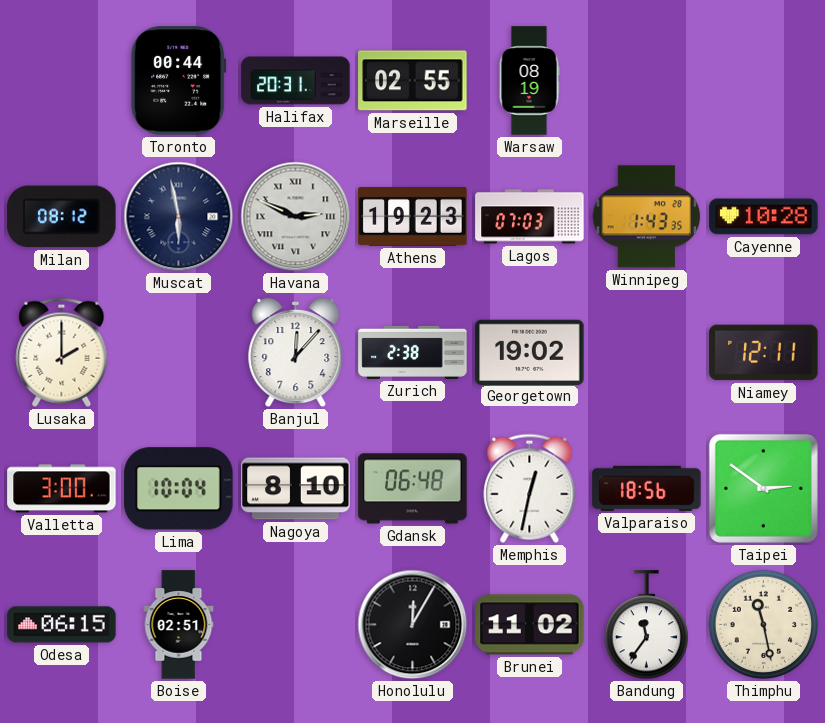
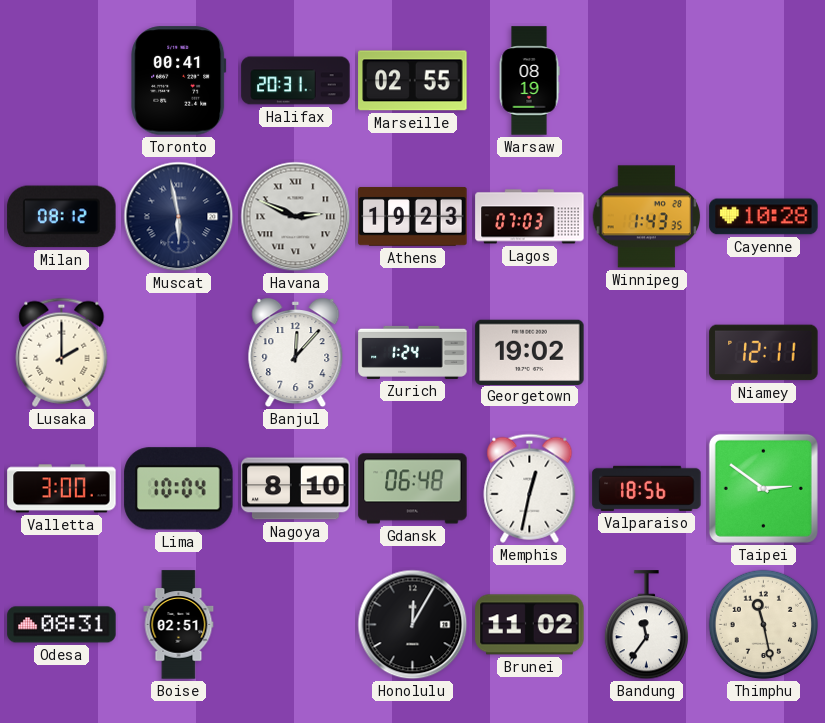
Toronto: 00:44 -> 00:41 (179, 81)
Zurich: 2:38 -> 1:24 (413, 352)
Odesa: 06:15 -> 08:31 (62, 625)
